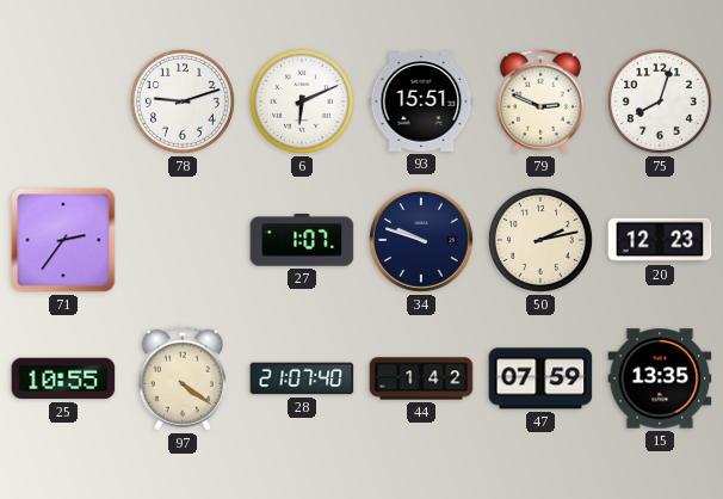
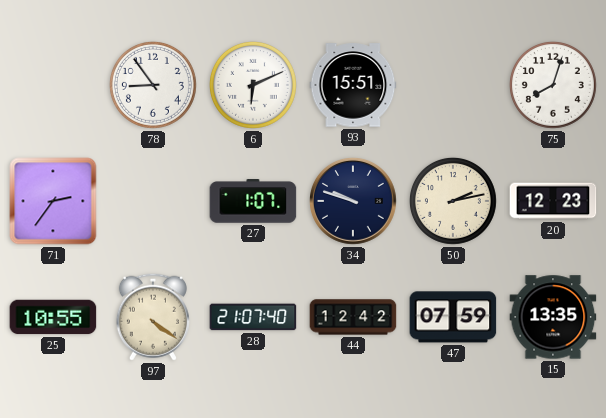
78: 9:12 -> 8:54 (153, 85)
79: 2:49 -> none (540, 101)
44: 1:42 -> 12:42 (353, 317)
